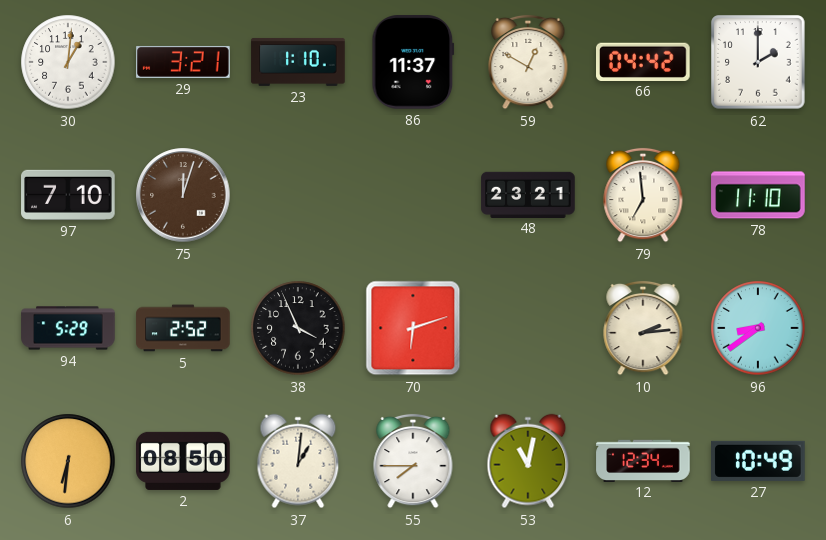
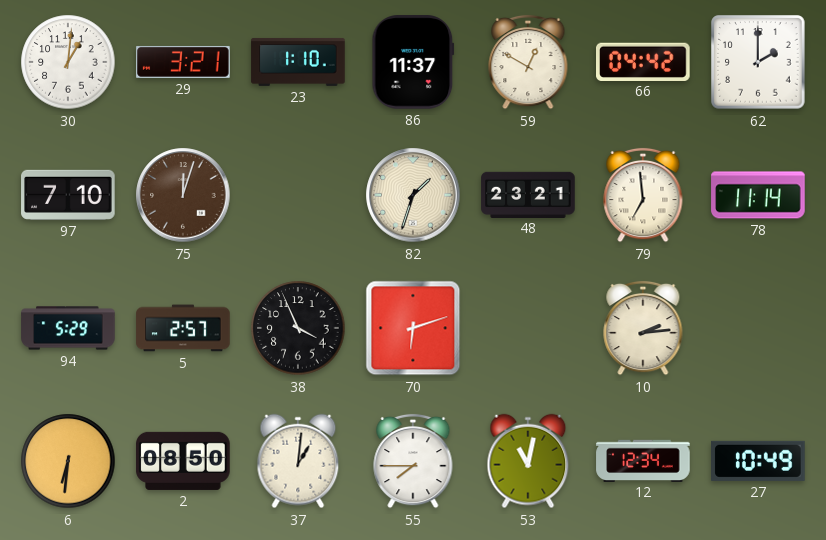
82: none -> 1:33 (413, 195)
78: 11:10 -> 11:14 (758, 195)
5: 2:52 -> 2:57 (183, 328)
96: 8:39 -> none (758, 328)
